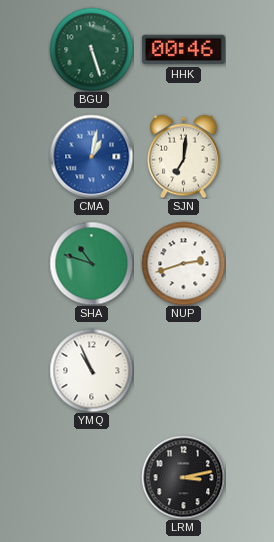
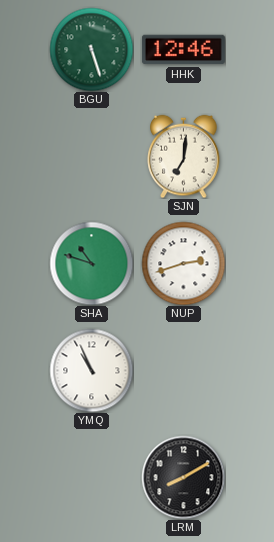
HHK: 00:46 -> 12:46 (183, 50)
CMA: 1:02 -> none (91, 156)
LRM: 3:13 -> 8:10 (183, 477)
